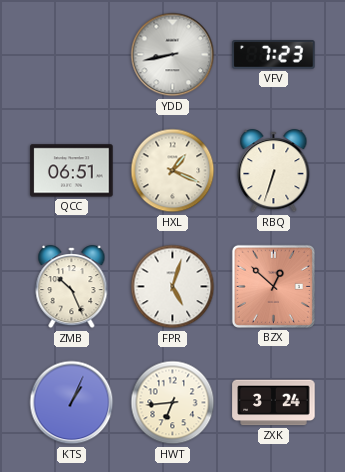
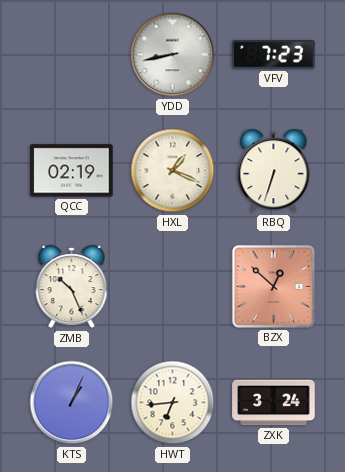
QCC: 06:51 -> 02:19 (72, 171)
FPR: 5:03 -> none (173, 287)
